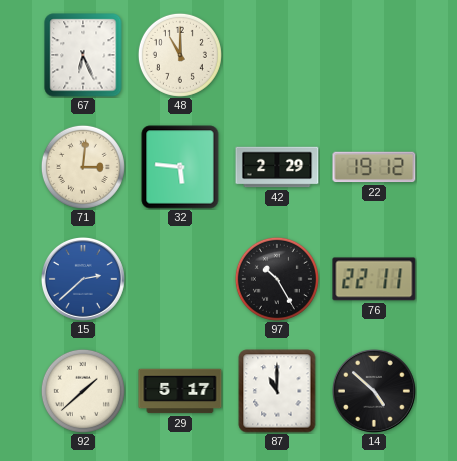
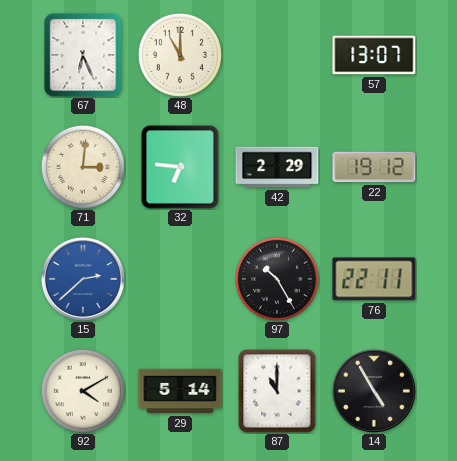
57: none -> 13:07 (374, 55)
32: 5:46 -> 6:46 (180, 167)
92: 1:38 -> 4:10 (83, 391)
29: 5:17 -> 5:14 (180, 391)
14: 4:52 -> 4:55 (374, 391)
